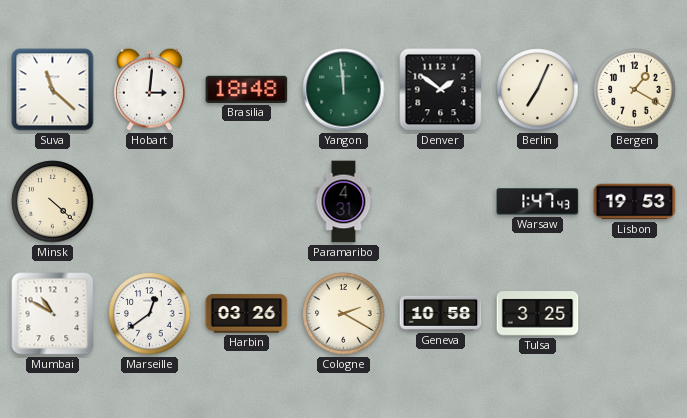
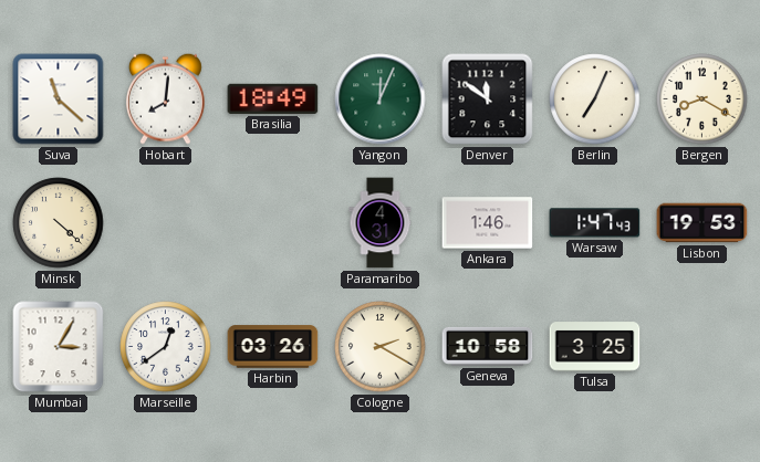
Hobart: 3:01 -> 8:01 (165, 98)
Brasilia: 18:48 -> 18:49 (273, 98)
Yangon: 11:59 -> 12:04 (381, 99)
Denver: 1:51 -> 11:51 (488, 99)
Bergen: 1:20 -> 8:20 (702, 99)
Ankara: none -> 1:46 (488, 223)
Mumbai: 10:50 -> 3:05 (59, 347)
